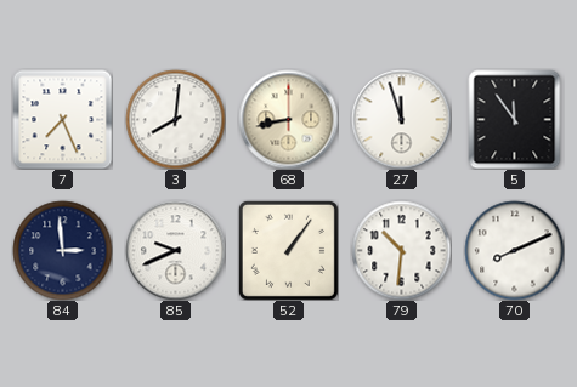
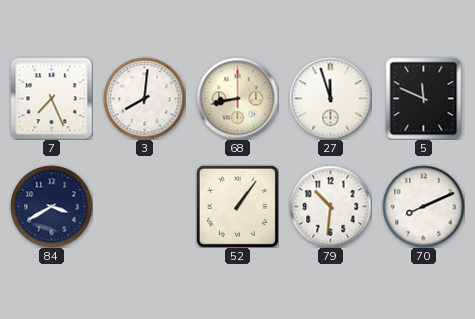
5: 11:54 -> 11:49 (424, 98)
84: 2:59 -> 3:40 (51, 206)
85: 9:41 -> none (175, 250)
